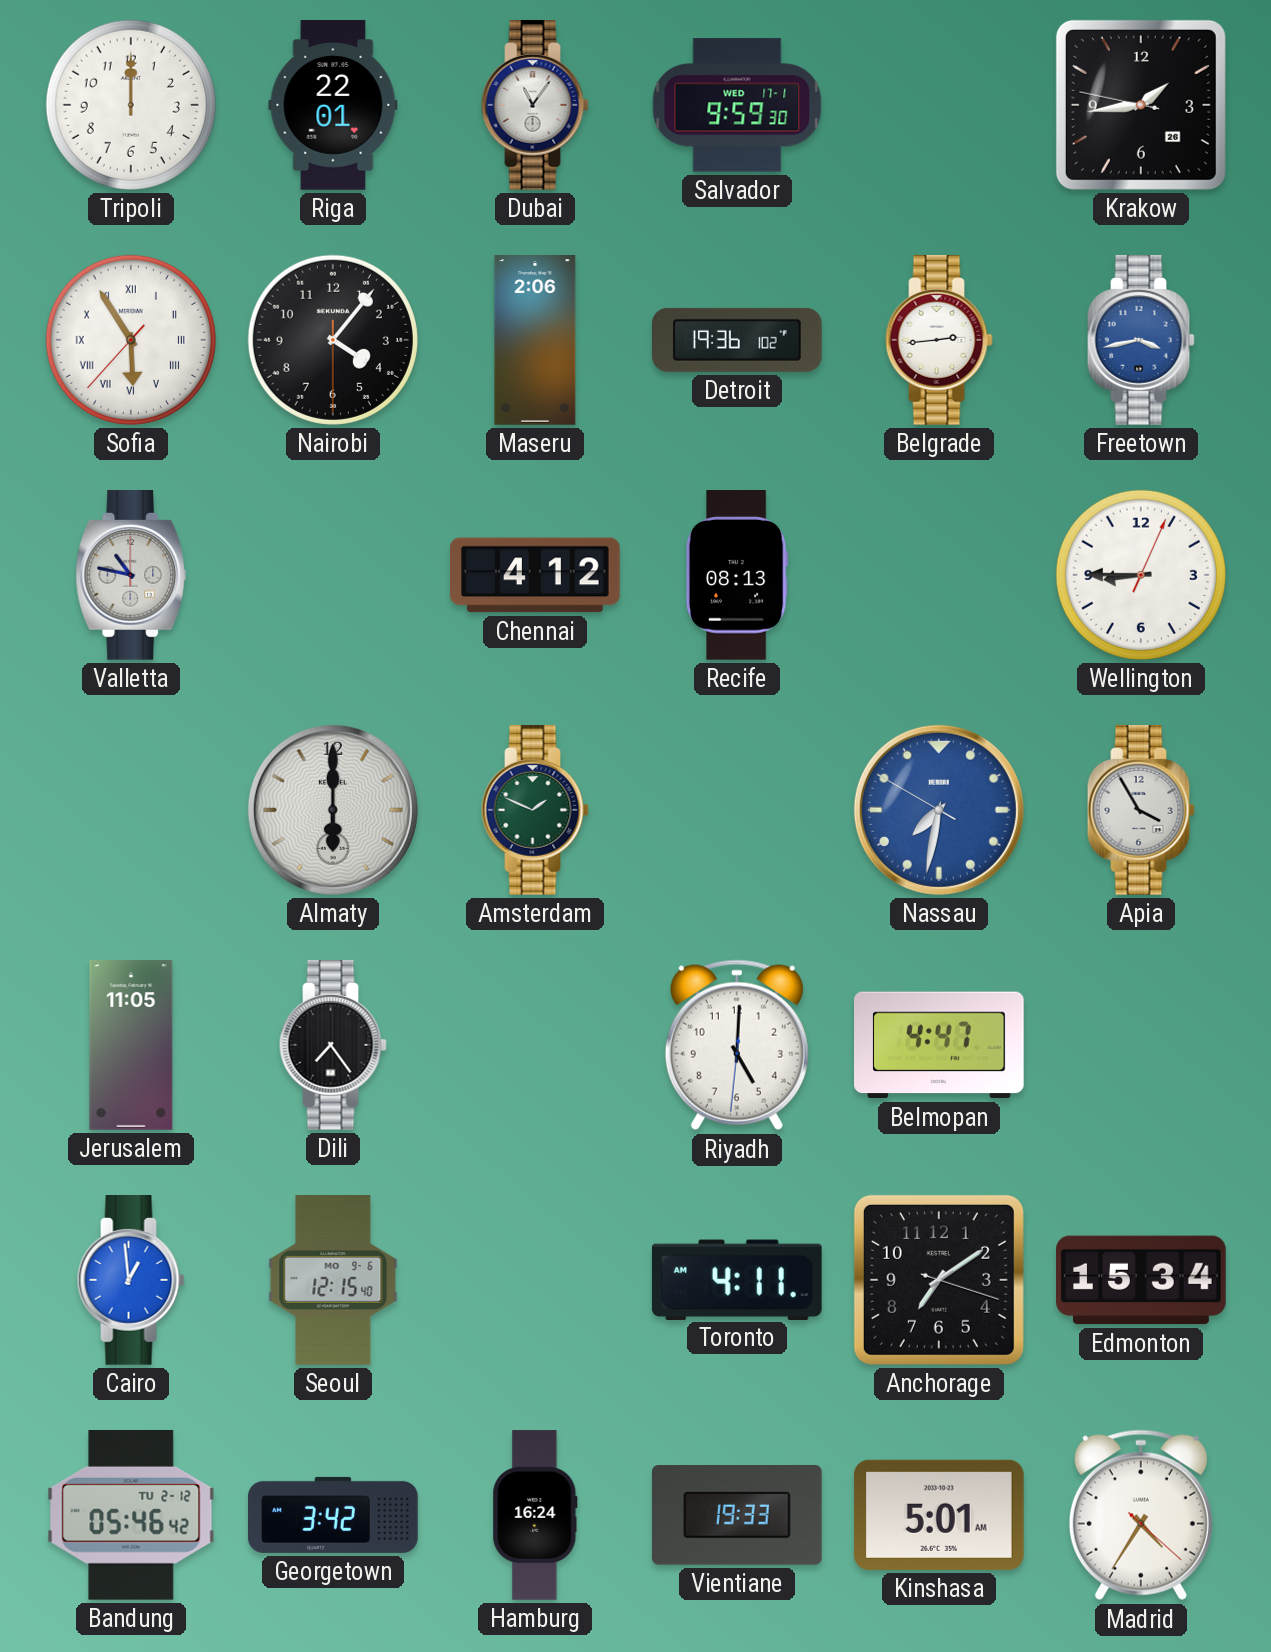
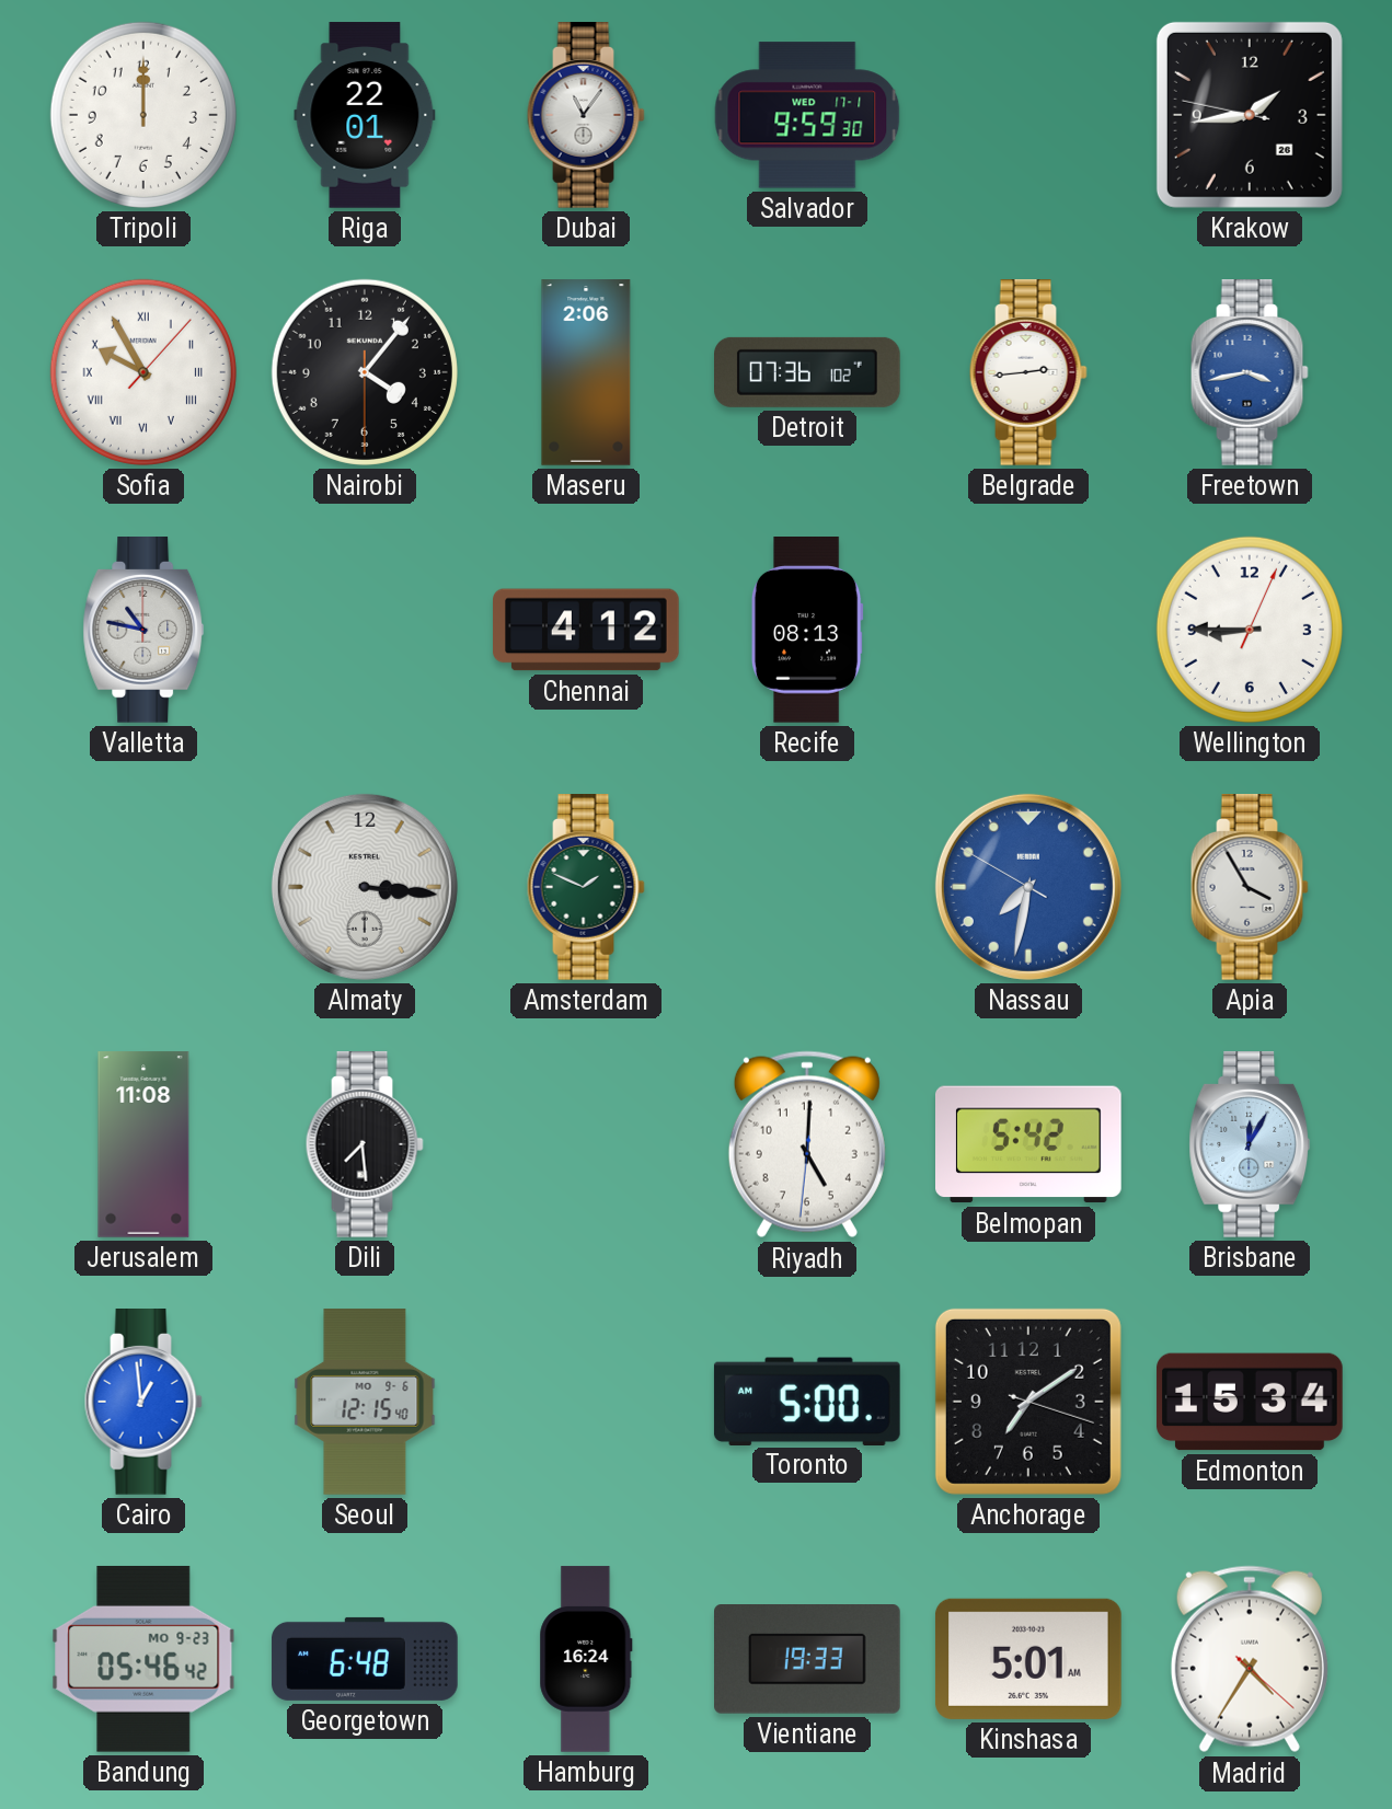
Sofia: 5:54 -> 9:55 (143, 372)
Detroit: 19:36 -> 07:36 (808, 372)
Almaty: 6:00 -> 3:16 (365, 887)
Jerusalem: 11:05 -> 11:08 (143, 1144)
Dili: 7:24 -> 7:29 (365, 1145)
Belmopan: 4:47 -> 5:42 (1029, 1144)
Brisbane: none -> 12:05 (1250, 1145)
Toronto: 4:11 -> 5:00 (807, 1401)
Bandung date: TU 2-12 -> MO 9-23 (143, 1659)
Georgetown: 3:42 -> 6:48 (365, 1659)
